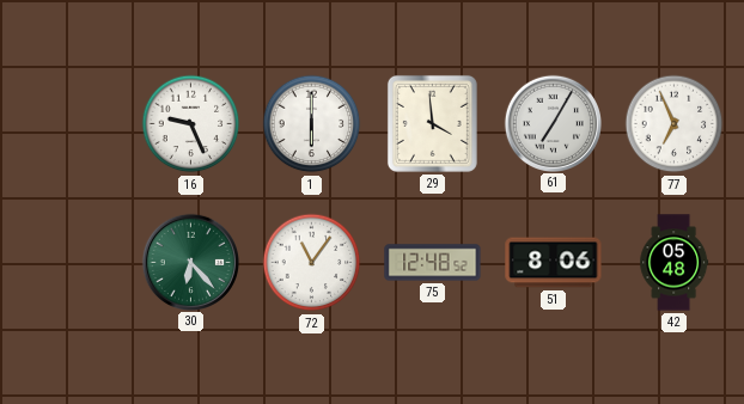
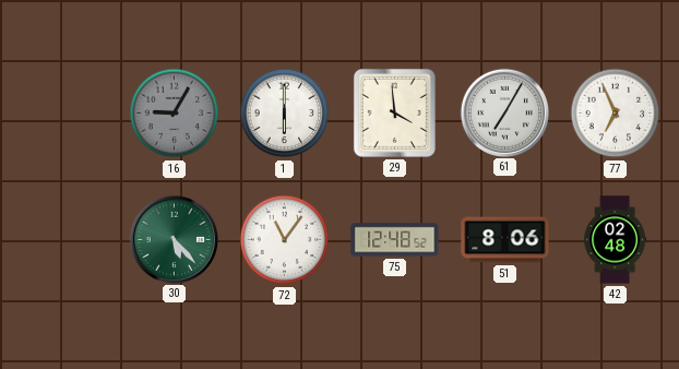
16: 9:26 -> 9:05 (175, 114)
16 dial: white -> grey (175, 114)
30: 6:23 -> 5:23 (174, 239)
42: 05:48 -> 02:48 (616, 240)
